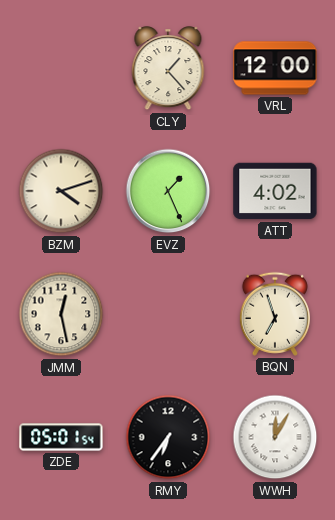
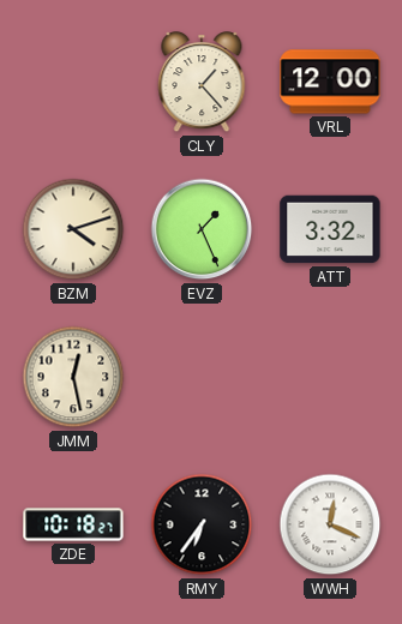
ATT: 4:02 -> 3:32 (330, 229)
BQN: 6:57 -> none (275, 314)
ZDE: 05:01 -> 10:18 (73, 524)
WWH: 12:05 -> 12:19 (330, 524)
